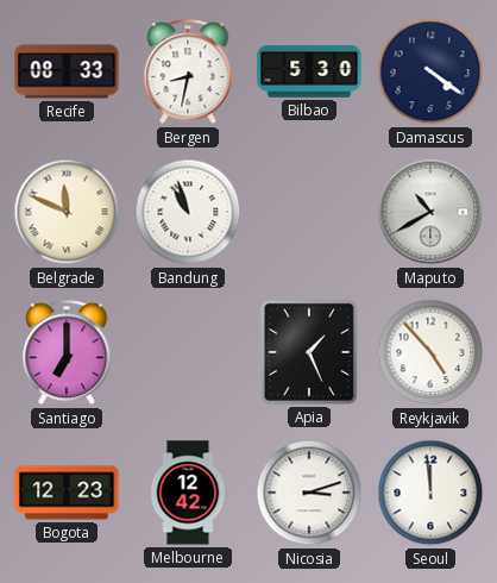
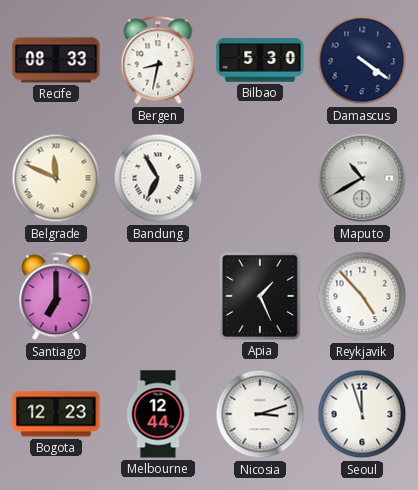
Bandung: 10:57 -> 6:55 (158, 178)
Melbourne: 12:42 -> 12:44 (158, 414)
Seoul: 11:59 -> 11:57 (362, 414)
